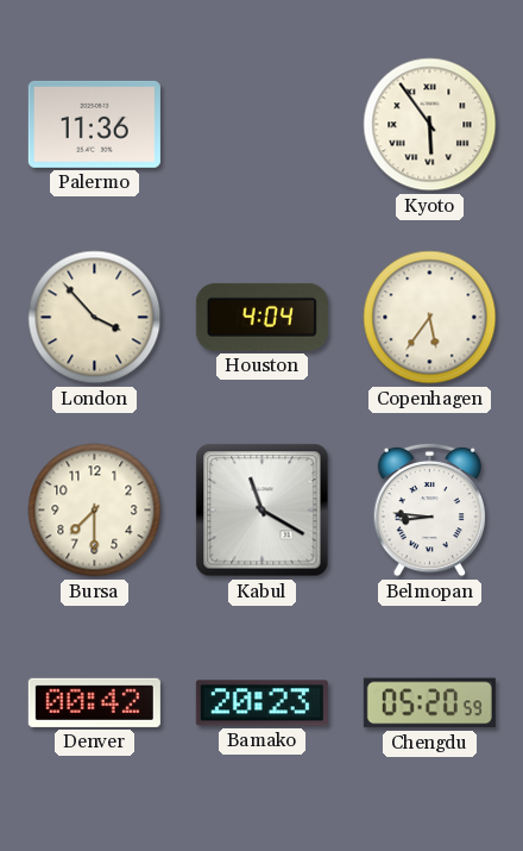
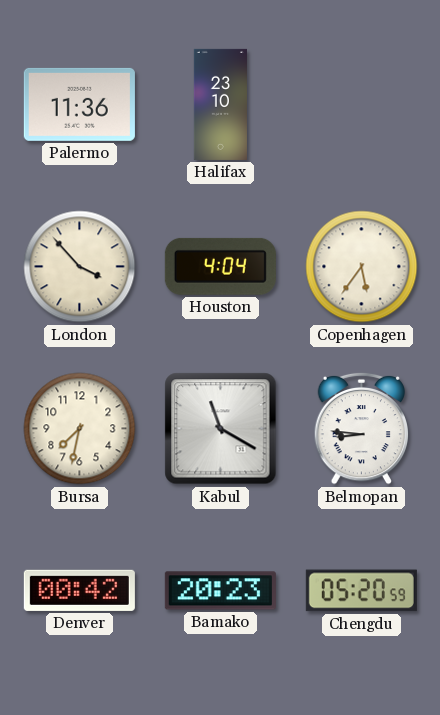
Halifax: none -> 23:10 (220, 104)
Kyoto: 5:54 -> none (430, 125)
Bursa: 7:30 -> 7:32 (80, 429)
